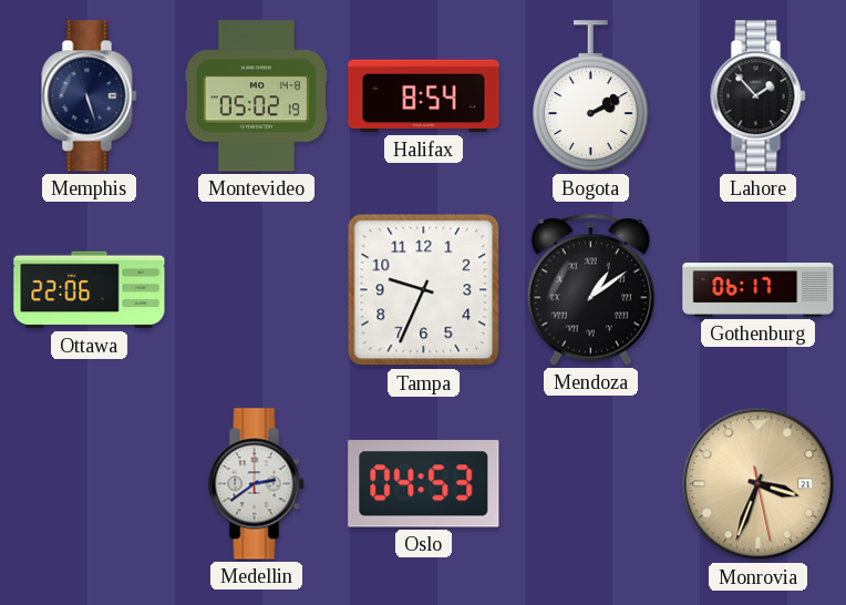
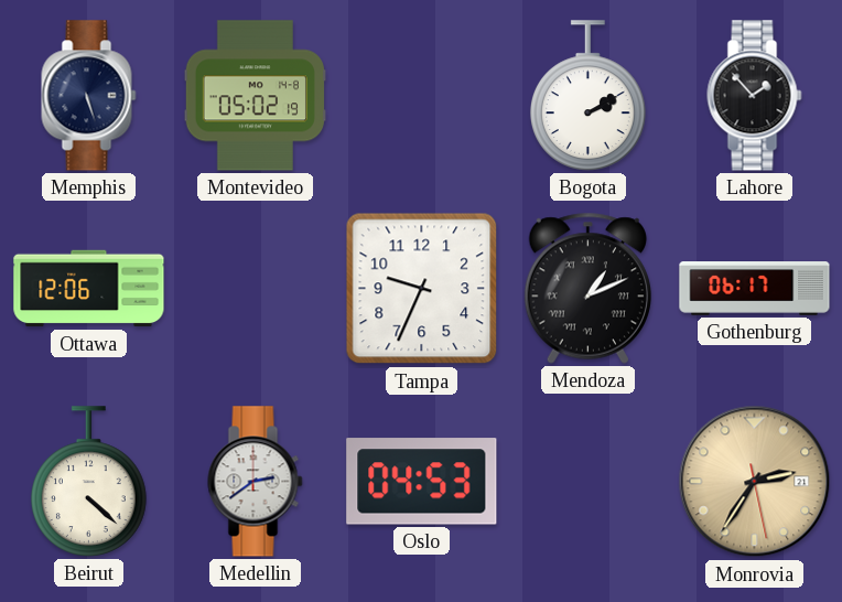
Halifax: 8:54 -> none (424, 96)
Ottawa: 22:06 -> 12:06 (89, 289)
Mendoza: 1:09 -> 1:11 (587, 288)
Beirut: none -> 4:22 (88, 482)
Monrovia: 3:33 -> 2:35 (755, 482)
